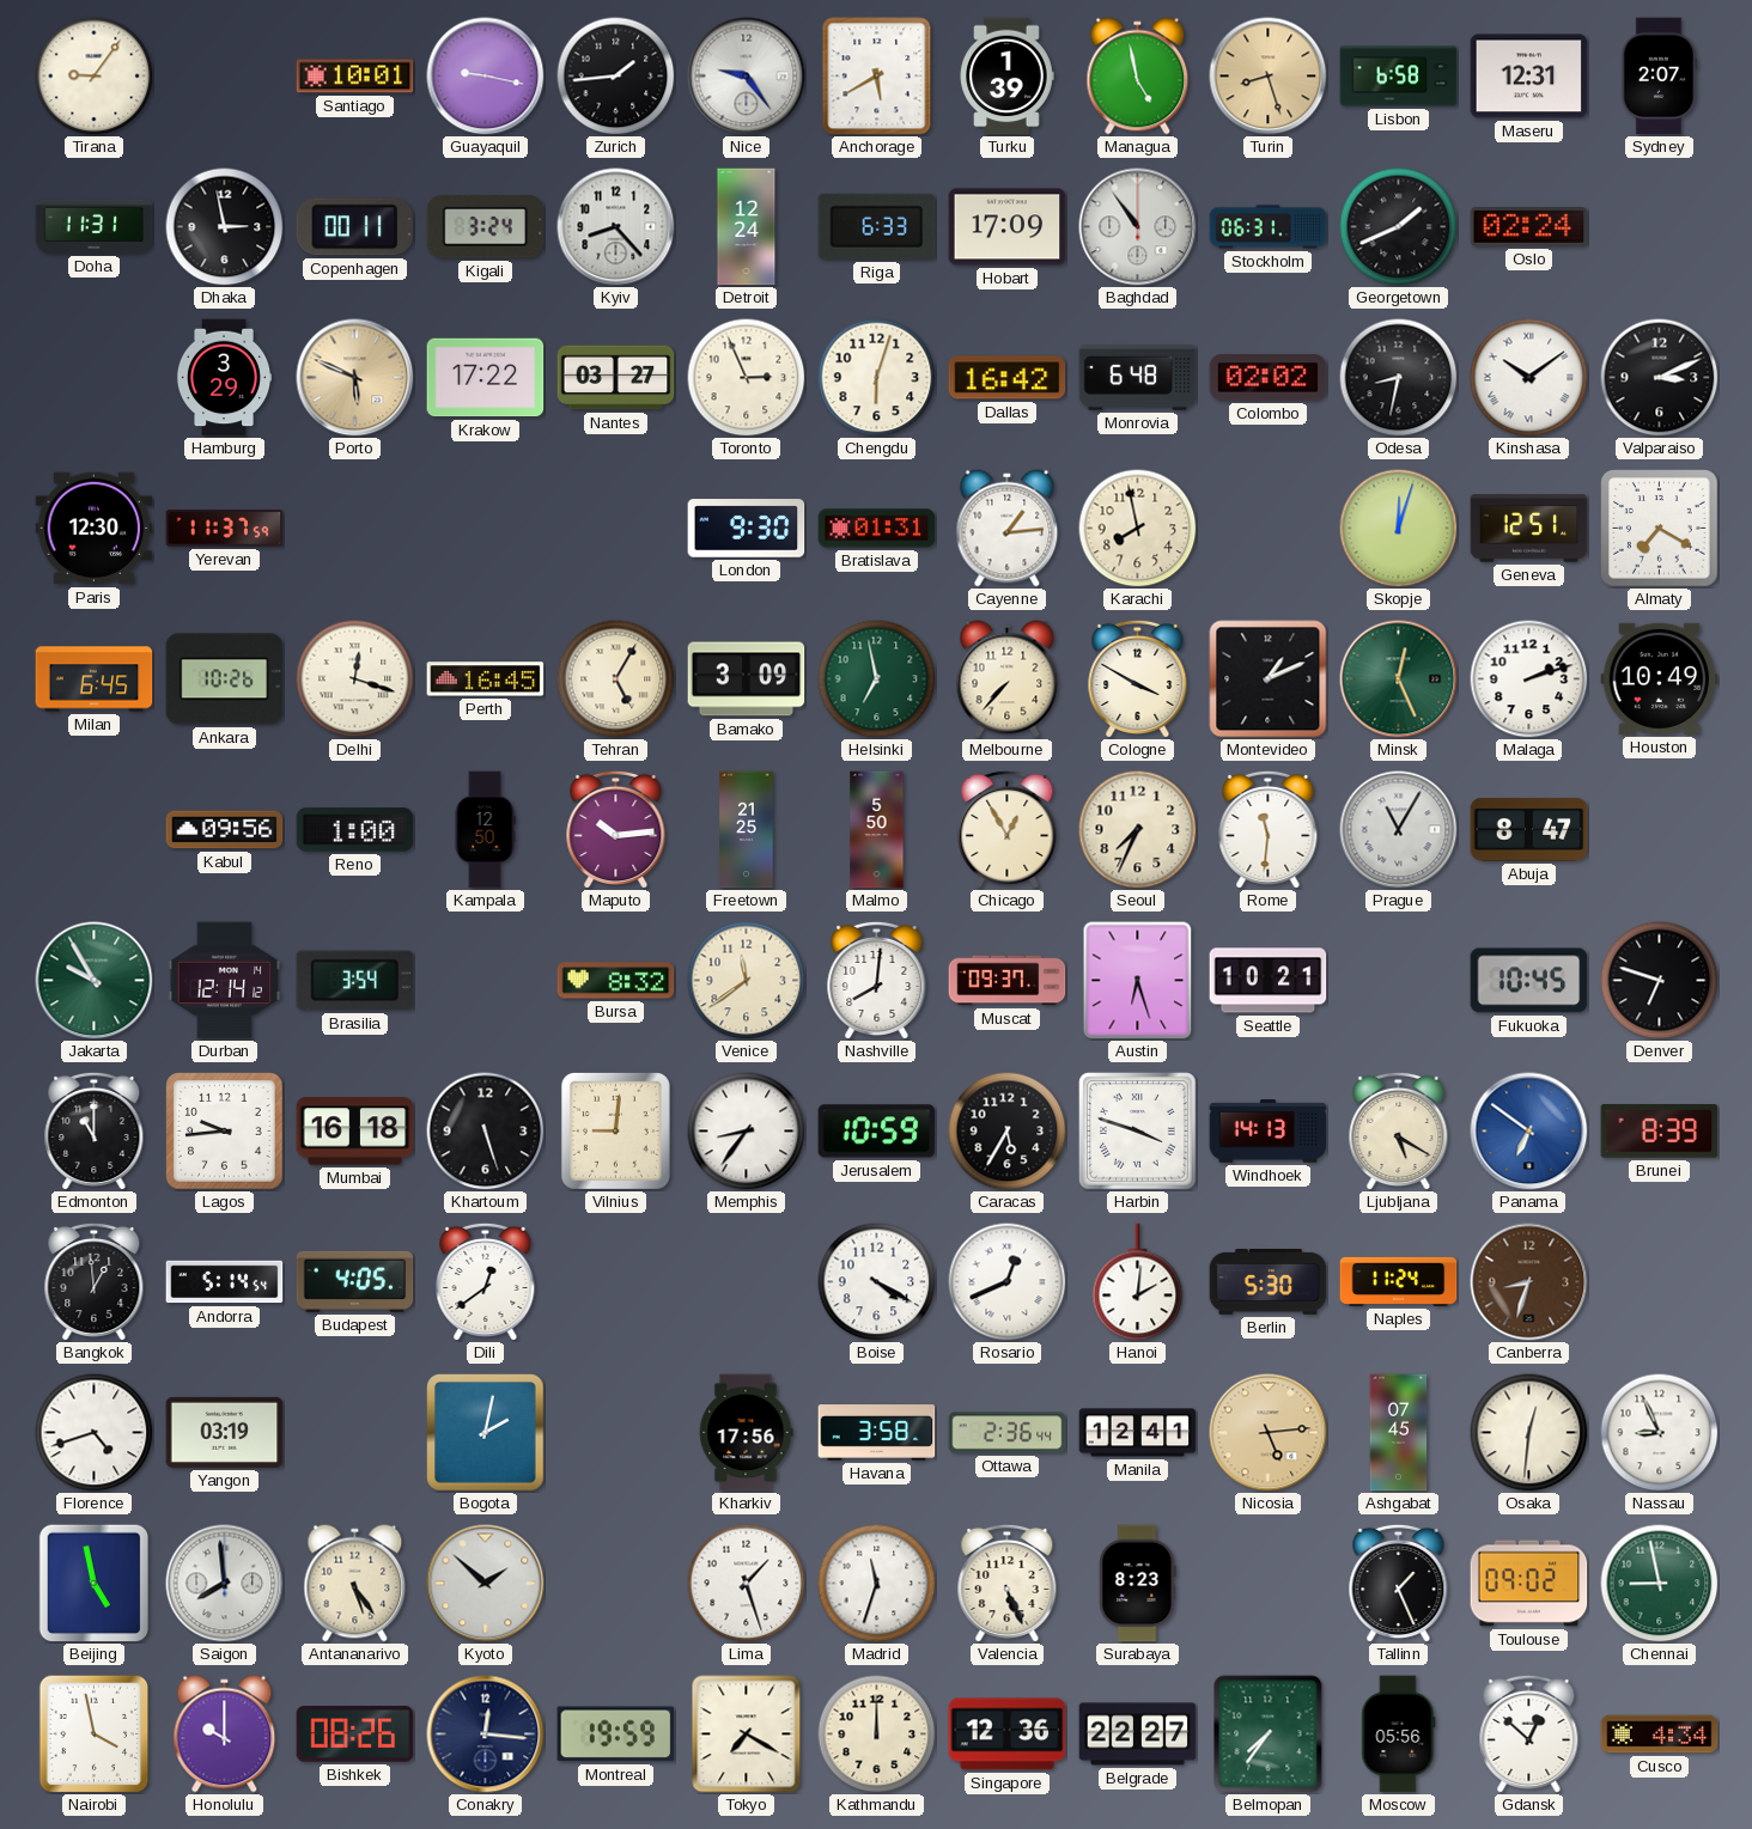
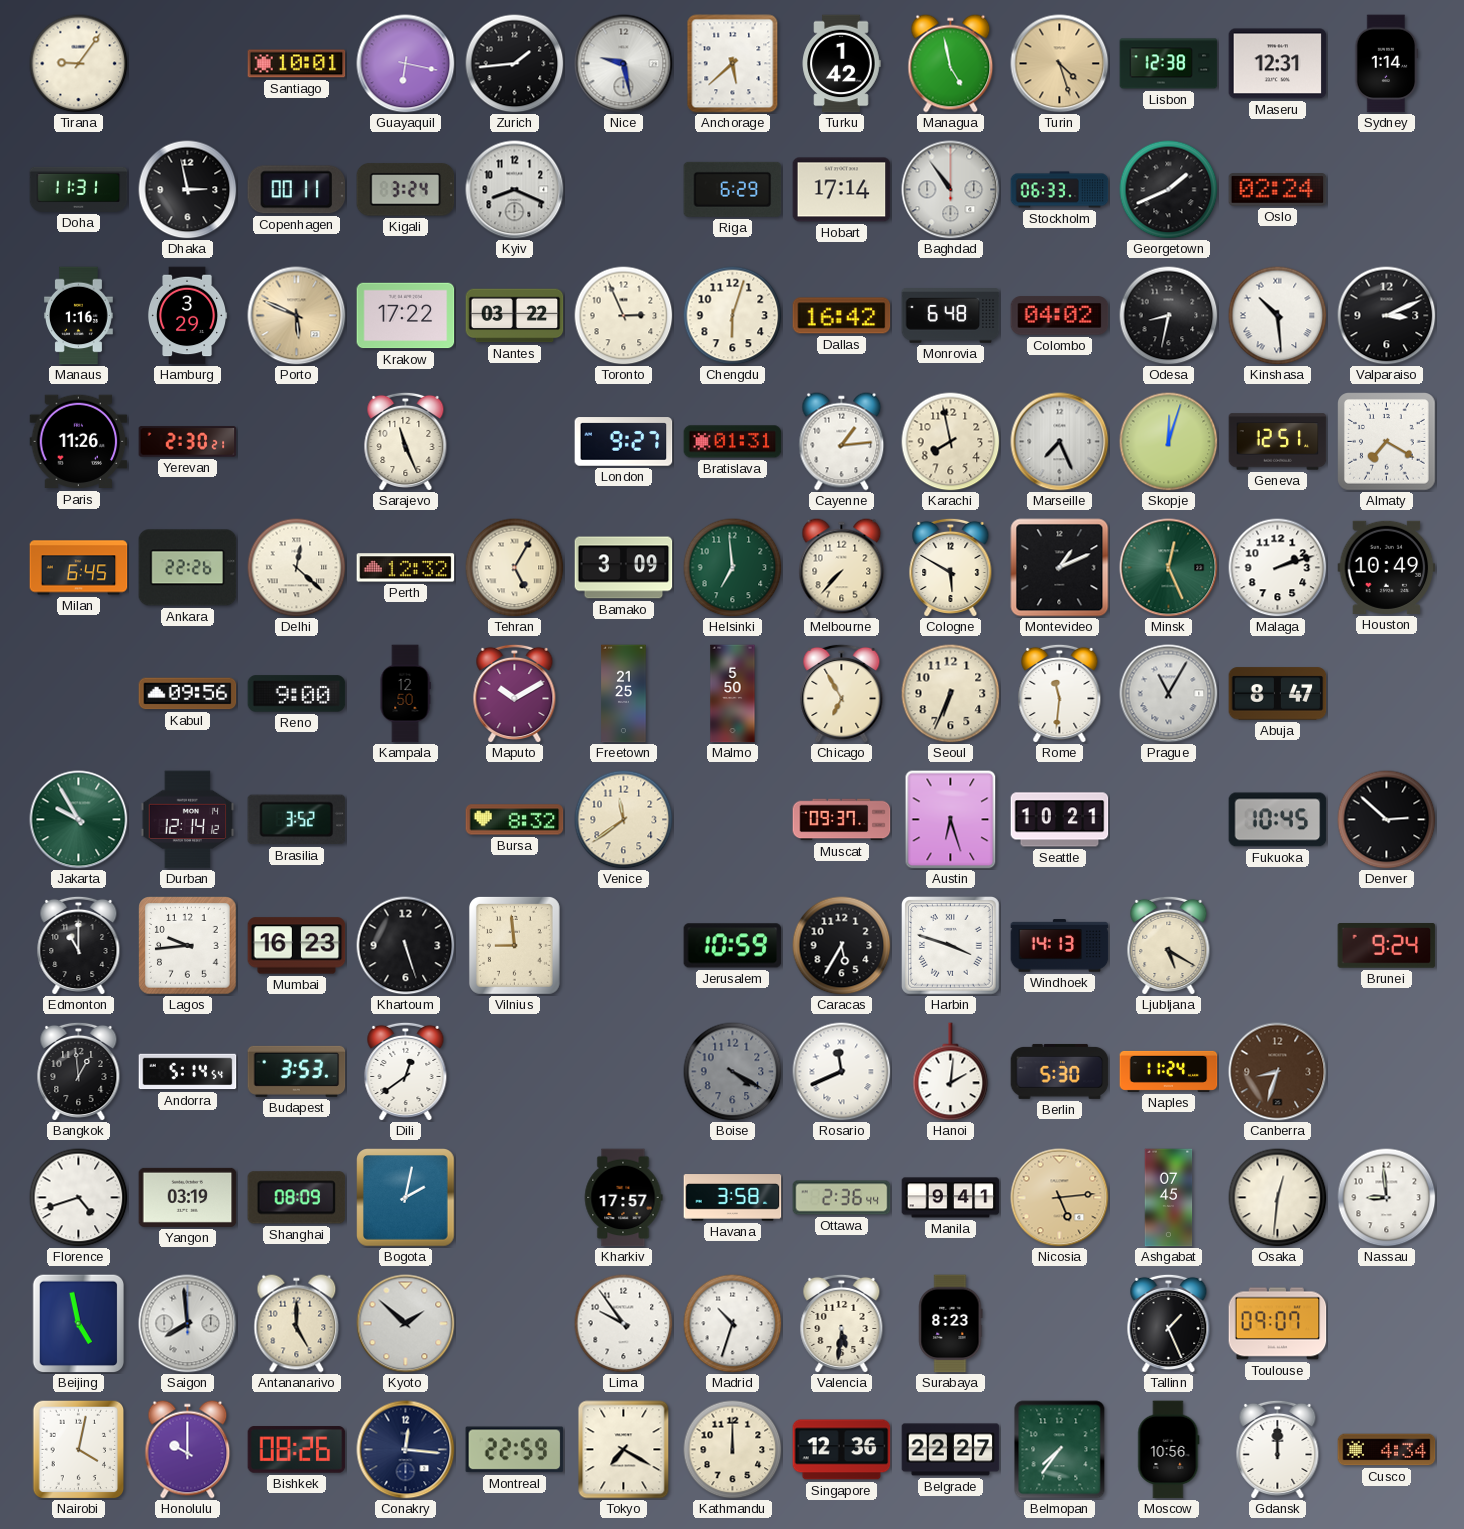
Guayaquil: 9:17 -> 6:17 (406, 64)
Nice: 9:24 -> 9:28 (624, 64)
Anchorage: 5:40 -> 5:38 (733, 64)
Turku: 1:39 -> 1:42 (841, 64)
Turin: 8:27 -> 4:27 (1060, 64)
Lisbon: 6:58 -> 12:38 (1169, 64)
Sydney: 2:07 -> 1:14 (1386, 64)
Kyiv: 8:23 -> 8:19 (515, 190)
Detroit: 12:24 -> none (747, 227)
Riga: 6:33 -> 6:29 (733, 189)
Hobart: 17:09 -> 17:14 (842, 190)
Stockholm: 06:31 -> 06:33 (1060, 190)
Manaus: none -> 1:16 (79, 316)
Nantes: 03:27 -> 03:22 (515, 316)
Colombo: 02:02 -> 04:02 (1060, 316)
Kinshasa: 10:09 -> 10:29 (1278, 316)
Paris: 12:30 -> 11:26 (79, 442)
Yerevan: 11:37 -> 2:30 (188, 442)
Sarajevo: none -> 11:26 (406, 441)
London: 9:30 -> 9:27 (624, 442)
Marseille: none -> 7:26 (1060, 442)
Ankara: 10:26 -> 22:26 (188, 568)
Delhi: 12:18 -> 12:22 (297, 568)
Perth: 16:45 -> 12:32 (406, 568)
Helsinki: 6:58 -> 6:59 (733, 568)
Cologne: 3:50 -> 5:50 (951, 567)
Reno: 1:00 -> 9:00 (297, 694)
Maputo: 10:14 -> 10:10 (515, 693)
Chicago: 12:55 -> 6:55 (842, 693)
Seoul: 7:34 -> 6:34 (951, 694)
Brasilia: 3:54 -> 3:52 (297, 820)
Nashville: 8:01 -> none (877, 980)
Denver: 6:48 -> 2:52 (1387, 820)
Mumbai: 16:18 -> 16:23 (297, 946)
Vilnius: 9:01 -> 8:59 (514, 945)
Memphis: 8:36 -> none (747, 1132)
Panama: 6:51 -> none (1529, 1132)
Brunei: 8:39 -> 9:24 (1387, 946)
Budapest: 4:05 -> 3:53 (297, 1071)
Boise dial: white -> grey (733, 1072)
Rosario: 12:41 -> 11:41 (842, 1072)
Shanghai: none -> 08:09 (297, 1198)
Kharkiv: 17:56 -> 17:57 (623, 1198)
Manila: 12:41 -> 9:41 (951, 1198)
Nassau: 8:56 -> 8:59 (1387, 1198)
Antananarivo: 5:24 -> 5:00 (297, 1324)
Lima: 1:27 -> 9:54 (624, 1324)
Madrid: 11:33 -> 10:33 (733, 1324)
Valencia: 5:26 -> 5:31 (842, 1323)
Toulouse: 09:02 -> 09:07 (1278, 1324)
Chennai: 8:58 -> none (1660, 1584)
Nairobi: 3:58 -> 4:02 (79, 1449)
Montreal: 19:59 -> 22:59 (515, 1450)
Moscow: 05:56 -> 10:56 (1169, 1450)
Gdansk: 12:52 -> 12:00 (1278, 1449)
